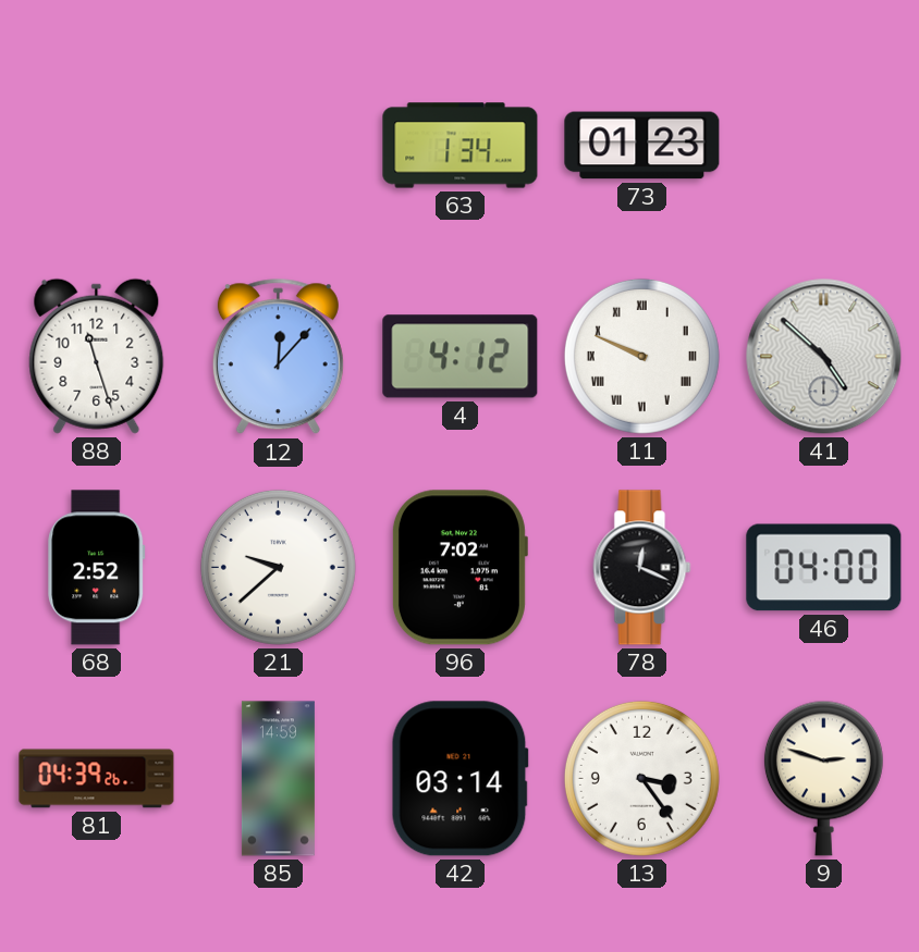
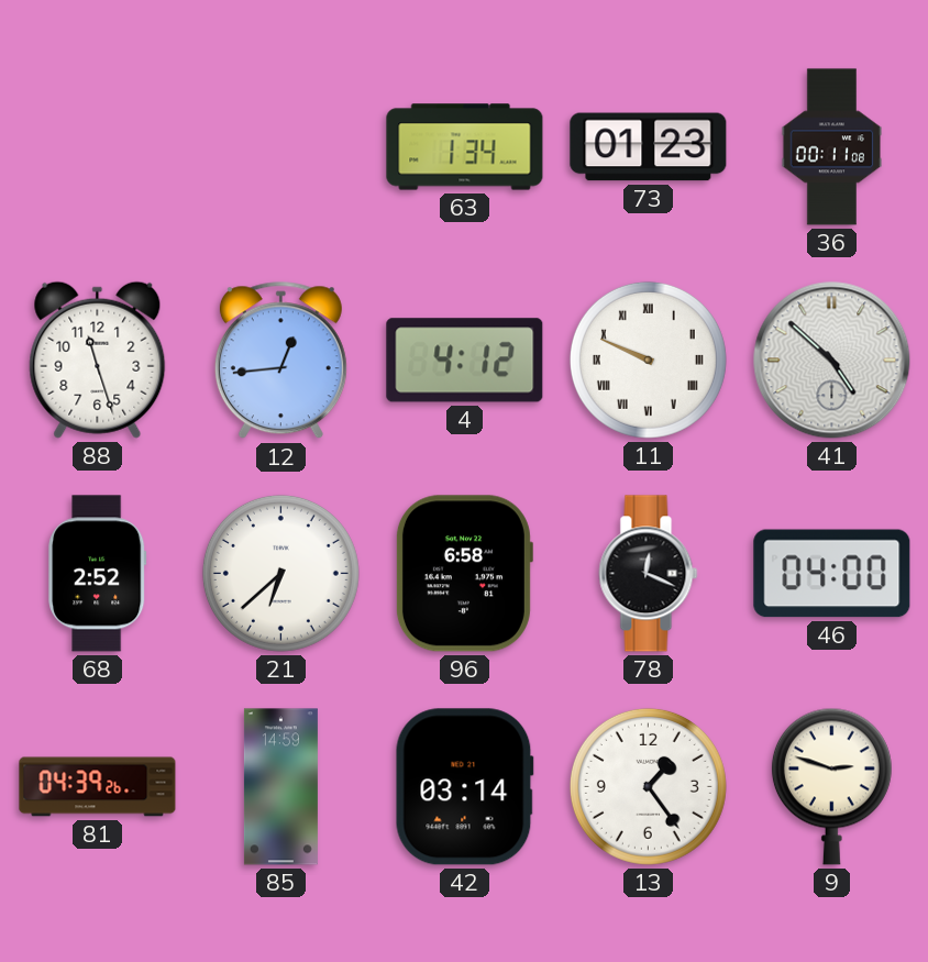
36: none -> 00:11 (831, 147)
12: 12:07 -> 12:44 (280, 361)
21: 9:38 -> 6:38 (280, 573)
96: 7:02 -> 6:58 (464, 574)
13: 3:24 -> 1:24 (648, 786)
